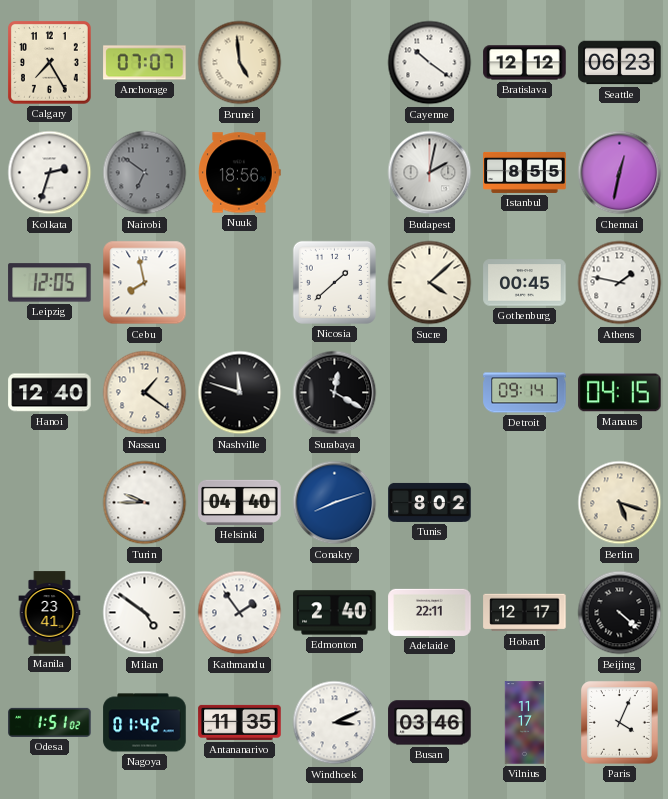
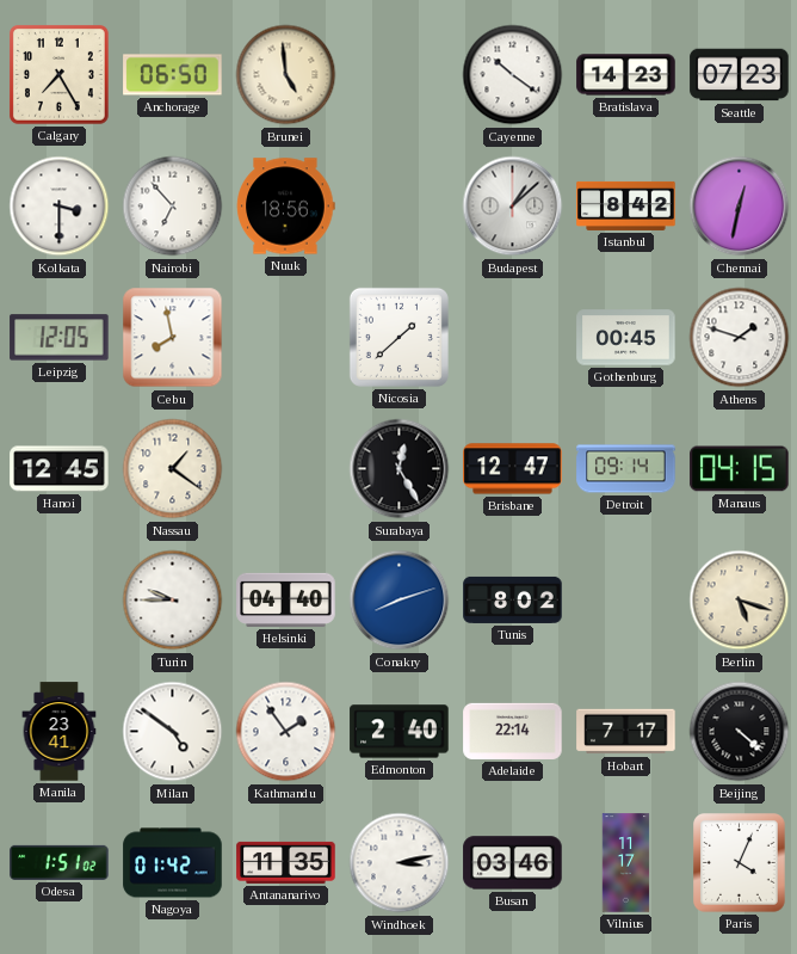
Anchorage: 07:07 -> 06:50 (173, 75)
Bratislava: 12:12 -> 14:23 (626, 75)
Seattle: 06:23 -> 07:23 (740, 75)
Kolkata: 2:33 -> 3:30 (60, 207)
Nairobi: 6:51 -> 6:53 (173, 207)
Nairobi dial: grey -> white (173, 207)
Budapest: 2:02 -> 1:08 (513, 207)
Istanbul: 8:55 -> 8:42 (626, 205)
Sucre: 4:08 -> none (430, 283)
Athens: 1:47 -> 1:48 (740, 338)
Hanoi: 12:40 -> 12:45 (60, 469)
Nashville: 11:48 -> none (240, 393)
Surabaya: 12:20 -> 12:25 (400, 469)
Brisbane: none -> 12:47 (513, 469)
Adelaide: 22:11 -> 22:14 (513, 731)
Hobart: 12:17 -> 7:17 (626, 732)
Windhoek: 3:11 -> 3:13 (400, 863)
